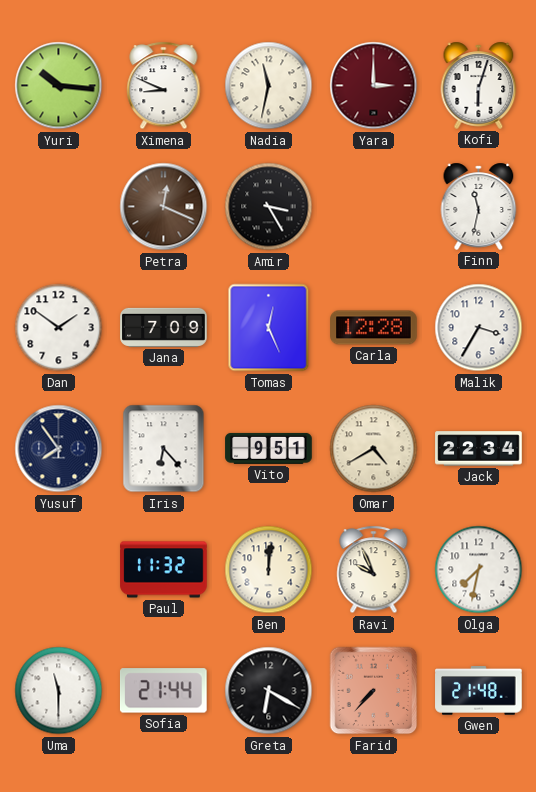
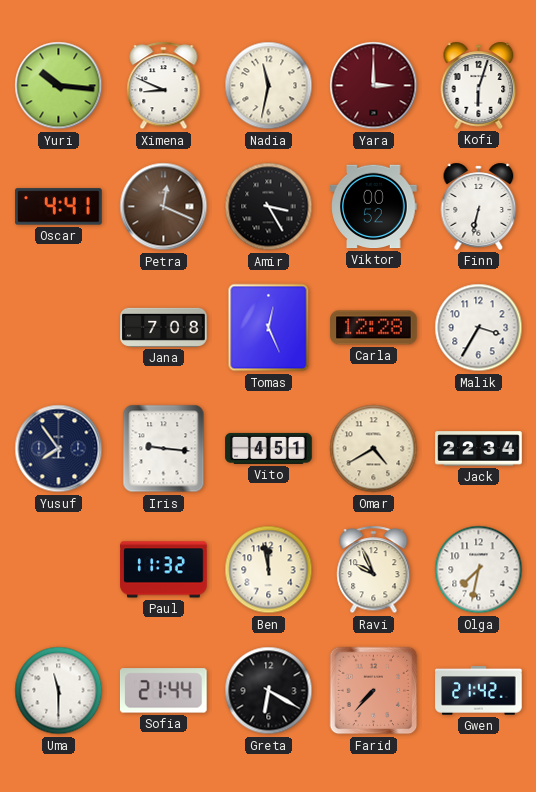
Oscar: none -> 4:41 (59, 207)
Viktor: none -> 00:52 (374, 207)
Finn: 11:32 -> 6:32 (479, 206)
Dan: 1:51 -> none (59, 328)
Jana: 7:09 -> 7:08 (164, 327)
Iris: 6:23 -> 9:16 (164, 449)
Vito: 9:51 -> 4:51 (269, 448)
Ben: 12:01 -> 11:58 (269, 570)
Gwen: 21:48 -> 21:42 (479, 691)
